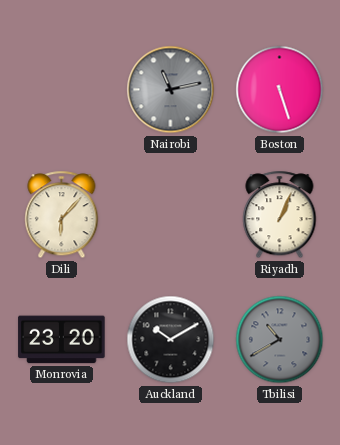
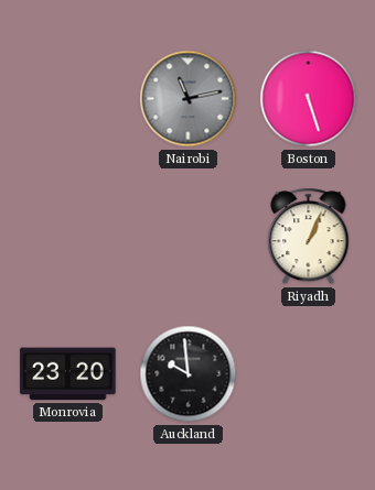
Dili: 6:07 -> none (62, 215)
Auckland: 10:10 -> 9:59 (189, 374)
Tbilisi: 10:40 -> none (280, 340)
